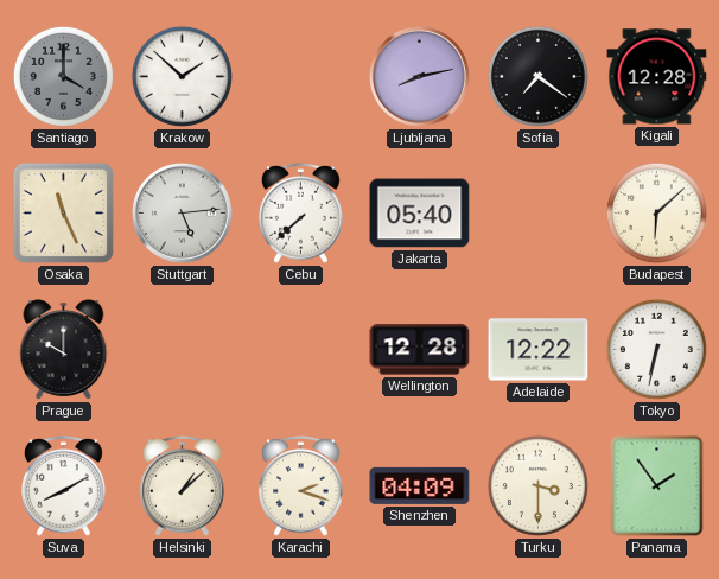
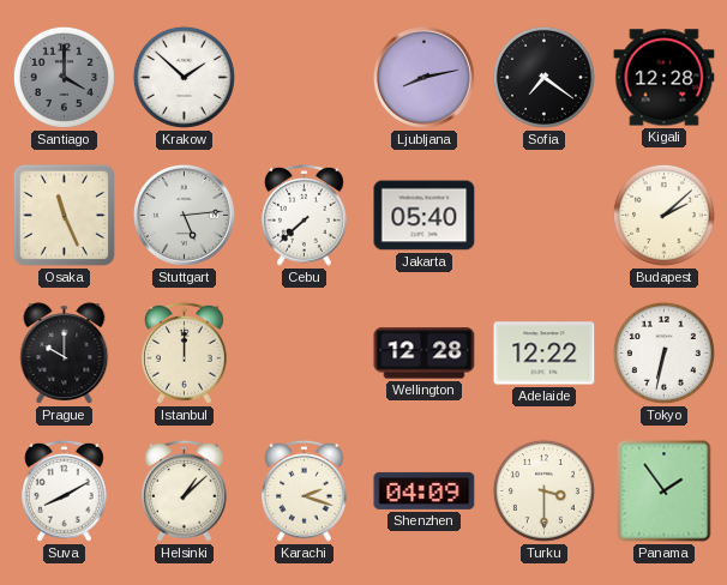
Budapest: 6:08 -> 2:08 (663, 215)
Istanbul: none -> 12:00 (185, 352)
